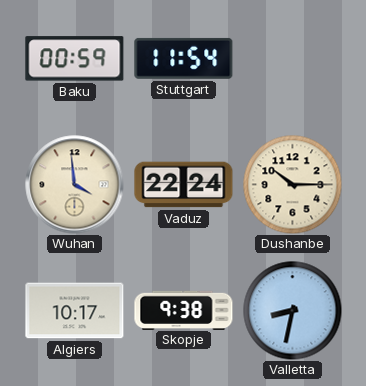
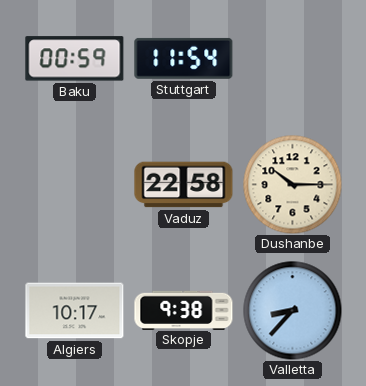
Wuhan: 3:59 -> none (75, 185)
Vaduz: 22:24 -> 22:58 (184, 185)
Valletta: 8:32 -> 8:37 (293, 311)
